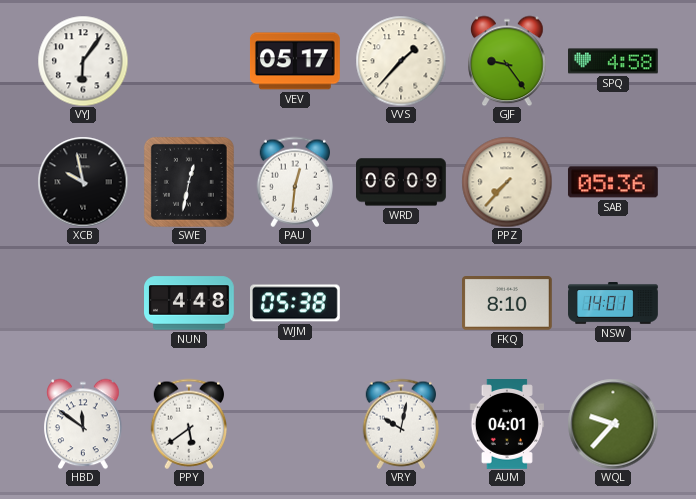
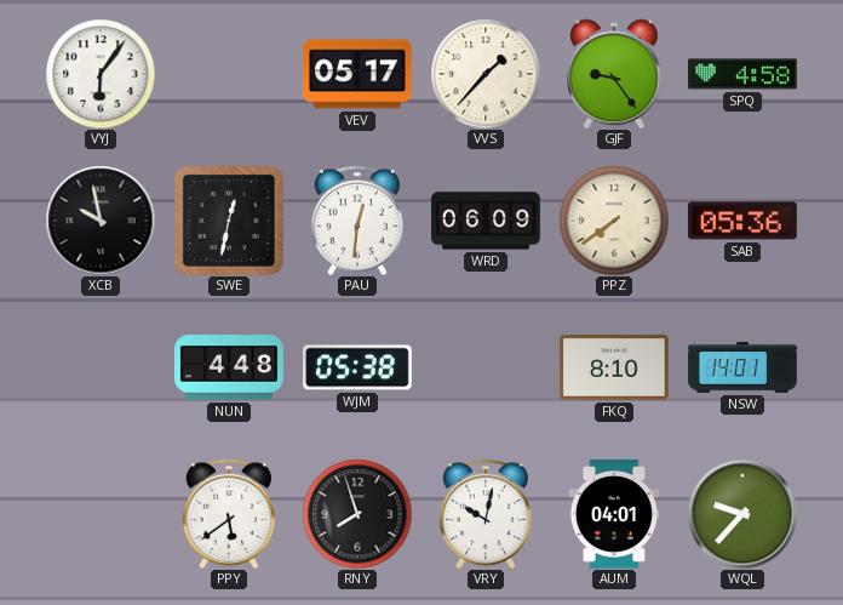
PPZ: 7:37 -> 7:39 (614, 221)
HBD: 11:51 -> none (83, 424)
RNY: none -> 7:57 (357, 514)
